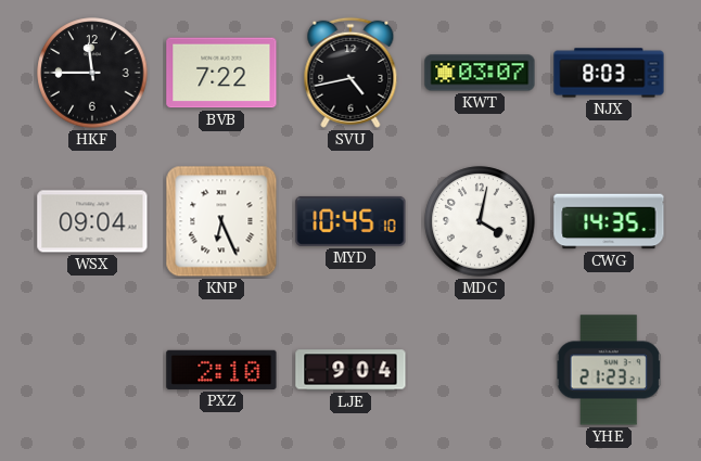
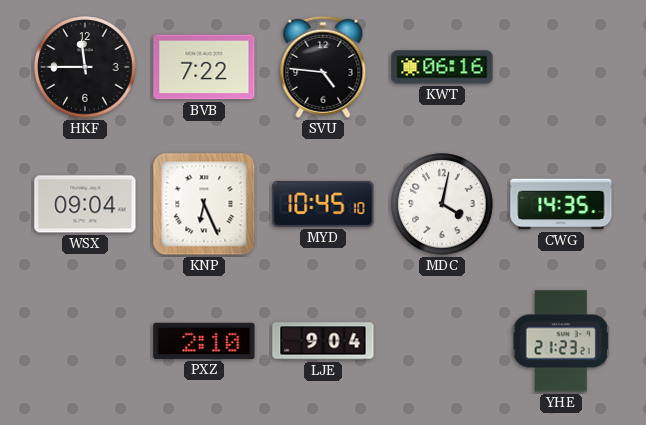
SVU: 4:43 -> 4:46 (323, 67)
KWT: 03:07 -> 06:16 (442, 67)
NJX: 8:03 -> none (609, 73)
